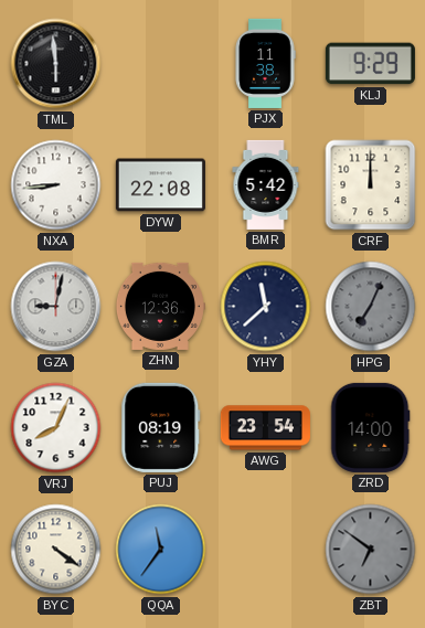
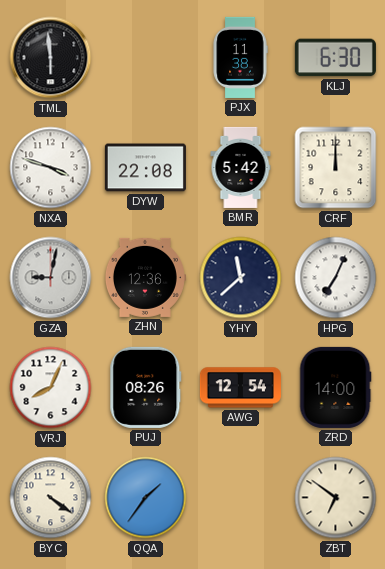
KLJ: 9:29 -> 6:30 (335, 58)
NXA: 8:44 -> 3:48 (51, 168)
HPG dial: grey -> white (336, 278)
PUJ: 08:19 -> 08:26 (146, 387)
AWG: 23:54 -> 12:54 (240, 388)
QQA: 11:36 -> 1:36 (146, 498)
ZBT dial: grey -> cream (336, 498)
